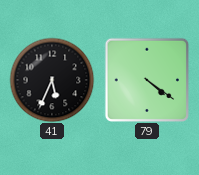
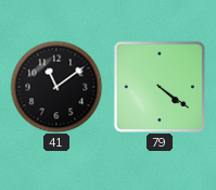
41: 5:34 -> 11:09 (56, 87)
